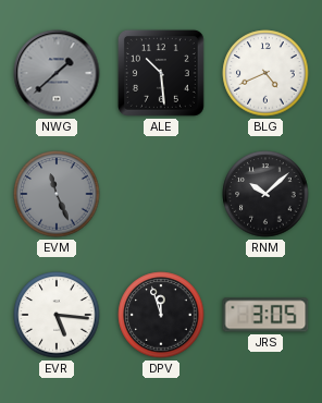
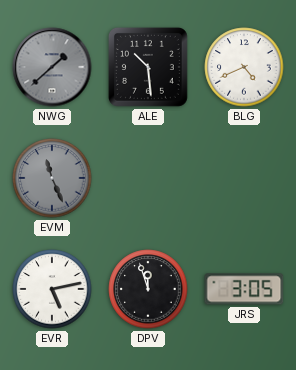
RNM: 10:08 -> none (265, 194)
EVR: 5:16 -> 5:13 (52, 289)
